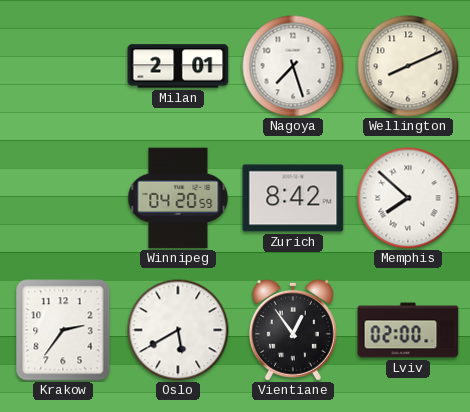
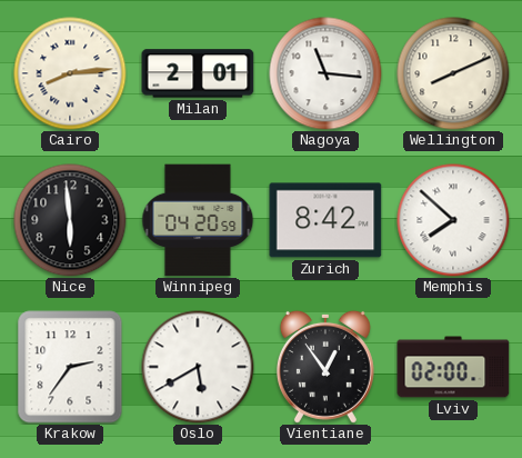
Cairo: none -> 8:14 (70, 73)
Nagoya: 7:27 -> 11:16 (325, 73)
Nice: none -> 5:59 (70, 220)
